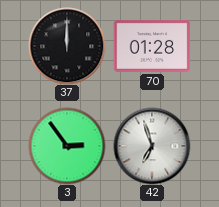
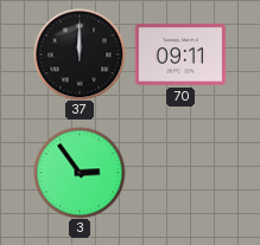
70: 01:28 -> 09:11 (180, 54)
42: 6:57 -> none (152, 146)
